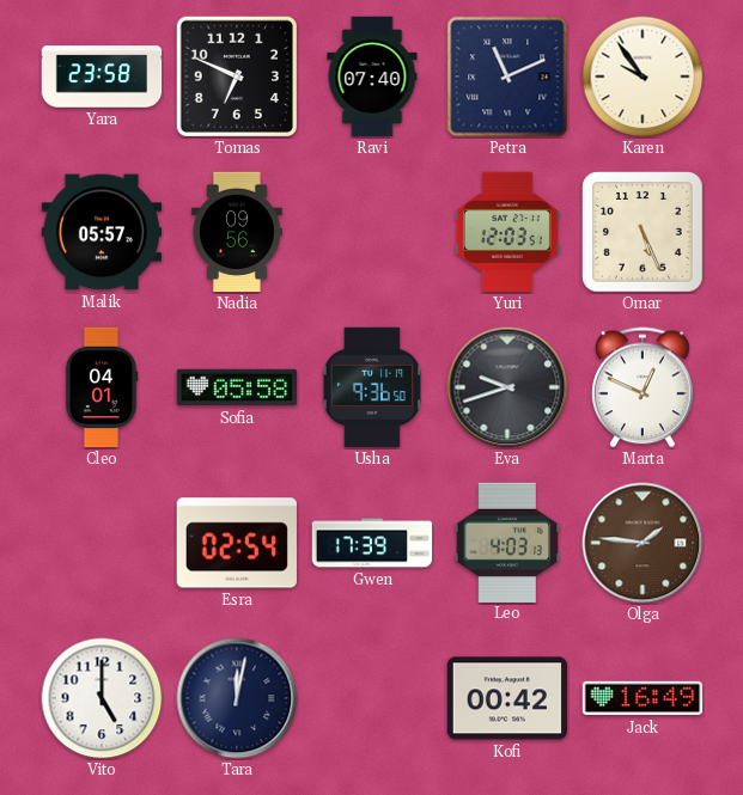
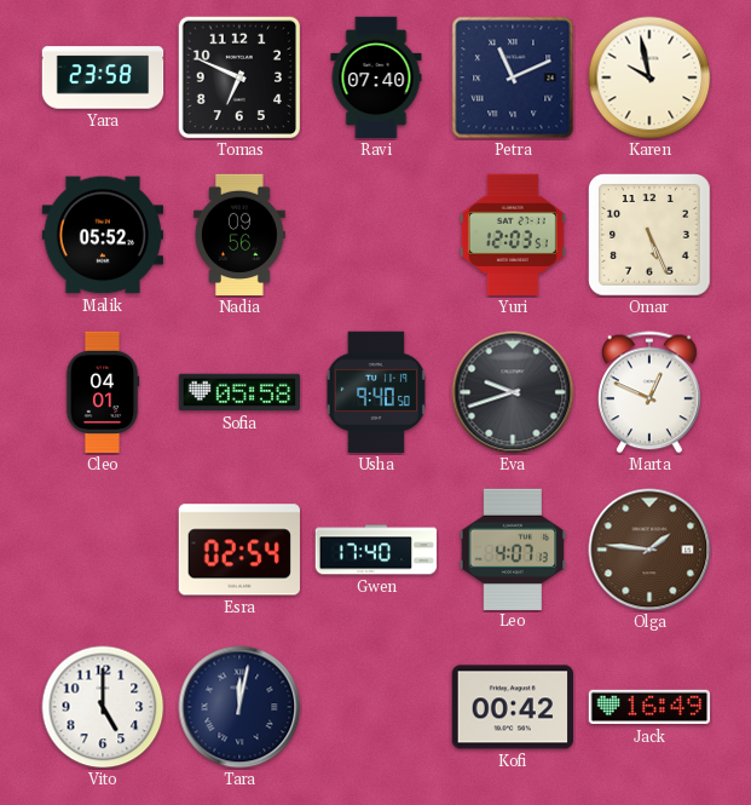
Karen: 9:54 -> 9:58 (649, 77)
Malik: 05:57 -> 05:52 (103, 235)
Usha: 9:36 -> 9:40 (376, 392)
Gwen: 17:39 -> 17:40 (376, 550)
Leo: 4:03 -> 4:07 (513, 548)
